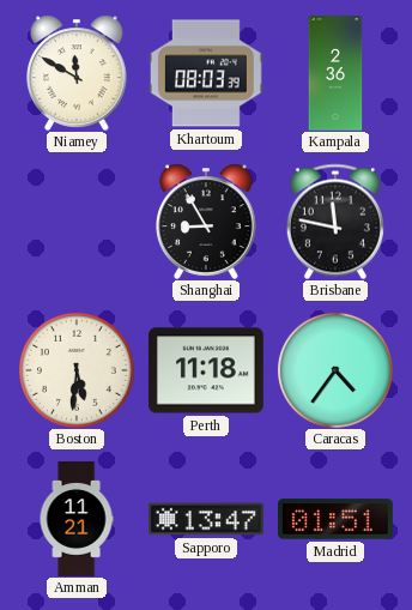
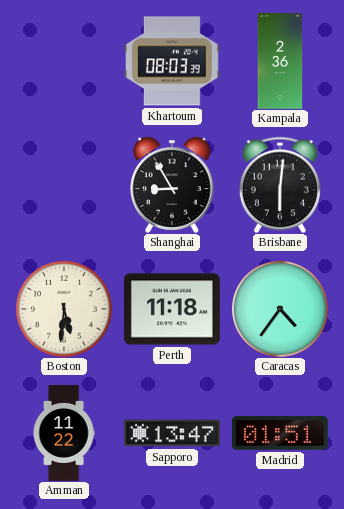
Niamey: 11:50 -> none (77, 73)
Brisbane: 11:47 -> 6:01 (280, 185)
Amman: 11:21 -> 11:22 (64, 434)
